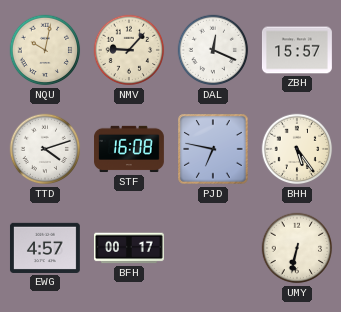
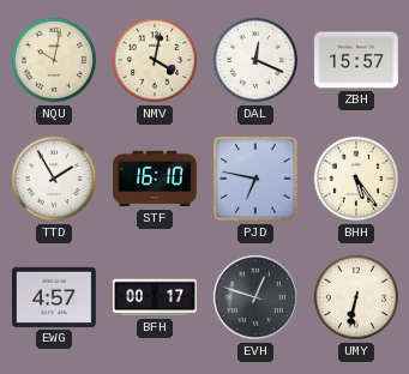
NMV: 9:07 -> 4:02 (155, 60)
TTD: 4:12 -> 1:55 (54, 179)
STF: 16:08 -> 16:10 (156, 179)
EVH: none -> 12:48 (255, 297)
